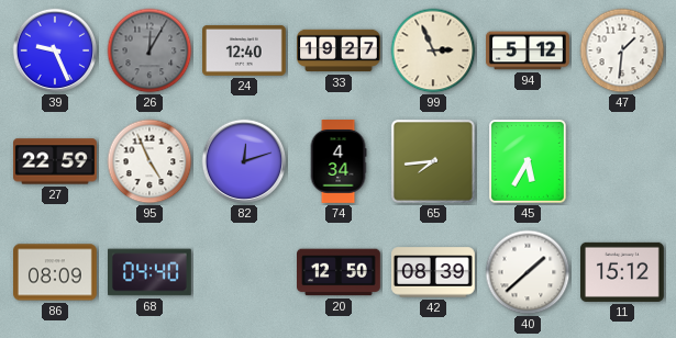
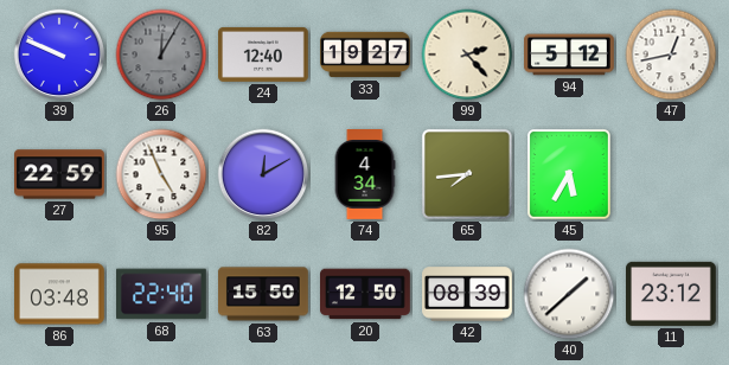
39: 9:26 -> 9:49 (59, 55)
99: 2:56 -> 2:23 (467, 55)
47: 1:31 -> 12:43 (671, 55)
82: 12:12 -> 12:10 (263, 174)
86: 08:09 -> 03:48 (60, 294)
68: 04:40 -> 22:40 (162, 294)
63: none -> 15:50 (264, 294)
11: 15:12 -> 23:12 (672, 294)
